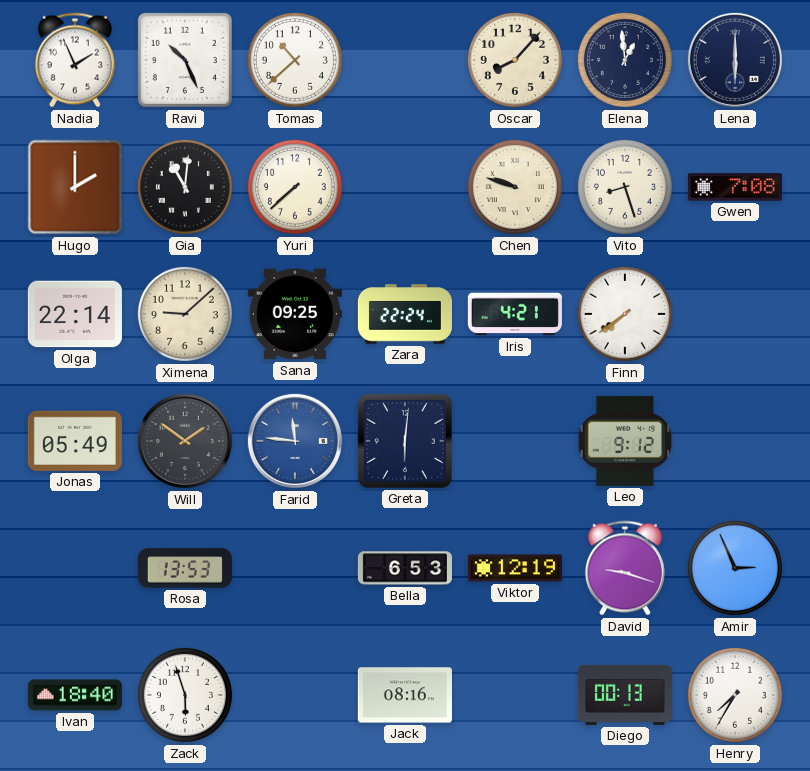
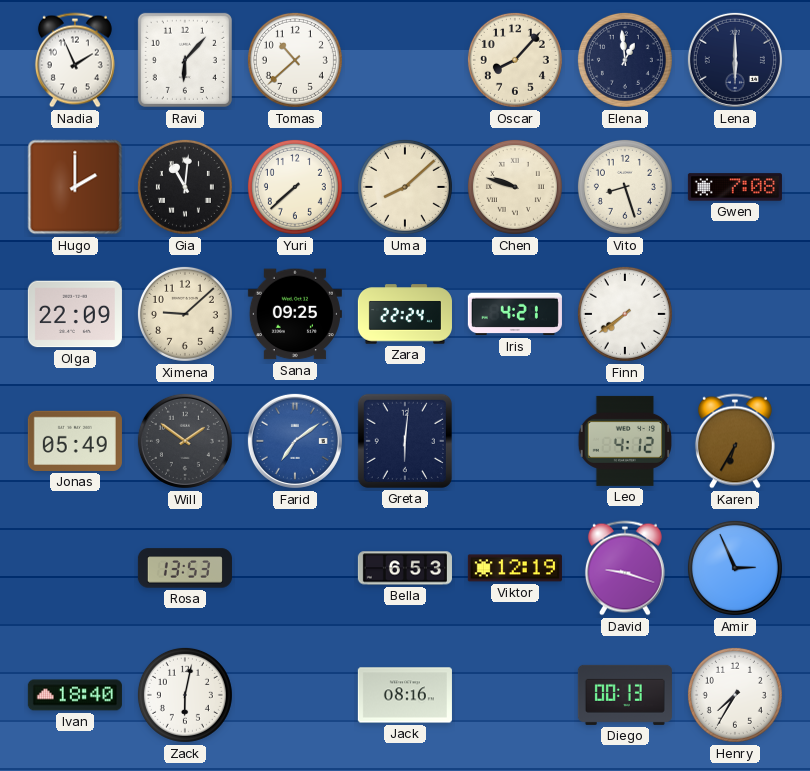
Ravi: 10:26 -> 6:07 (185, 60)
Uma: none -> 8:08 (405, 187)
Olga: 22:14 -> 22:09 (75, 314)
Farid: 11:46 -> 7:09 (295, 441)
Leo: 9:12 -> 4:12 (625, 441)
Karen: none -> 6:35 (735, 441)
Zack: 5:57 -> 6:02 (185, 695)
